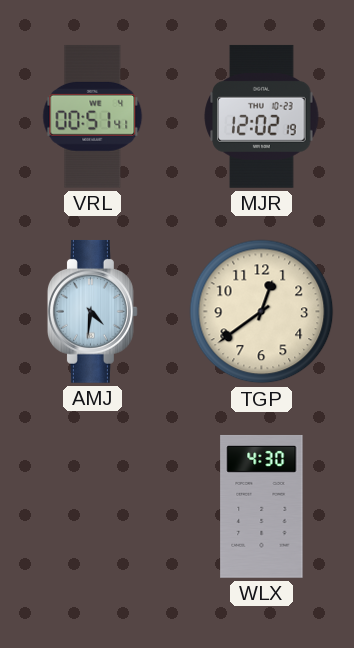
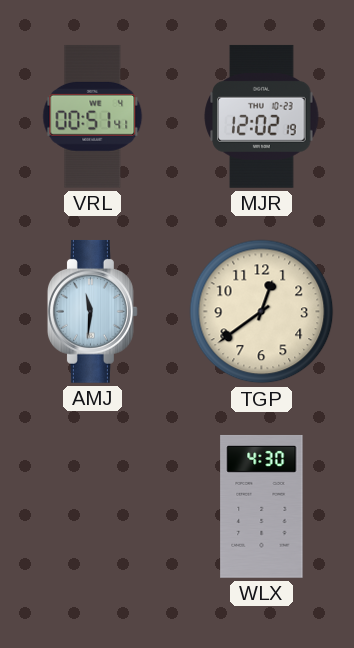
AMJ: 4:31 -> 11:31 (92, 311)
